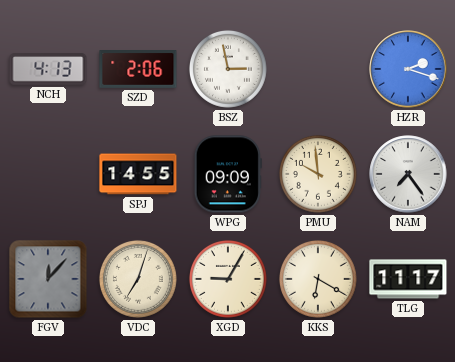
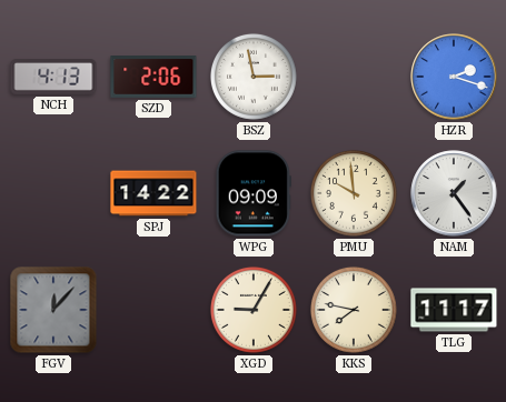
SPJ: 14:55 -> 14:22 (153, 193)
NAM: 7:24 -> 1:24 (454, 193)
VDC: 7:03 -> none (138, 279)
KKS: 6:20 -> 7:47 (354, 310)
